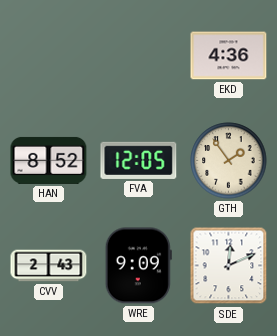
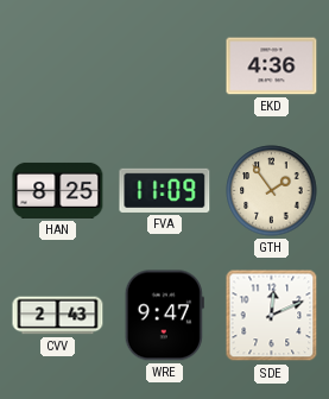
HAN: 8:52 -> 8:25 (58, 190)
FVA: 12:05 -> 11:09 (165, 190)
WRE: 9:09 -> 9:47 (164, 316)
